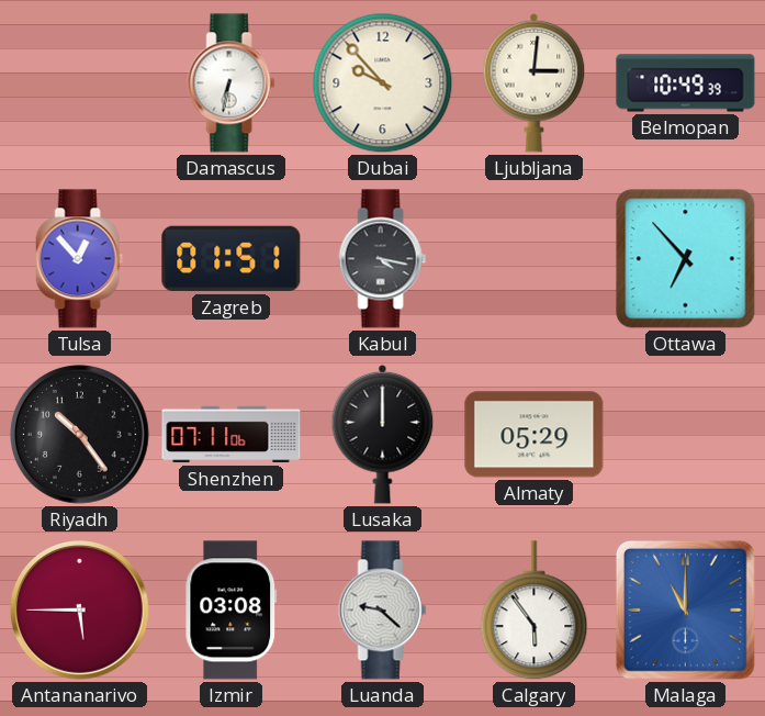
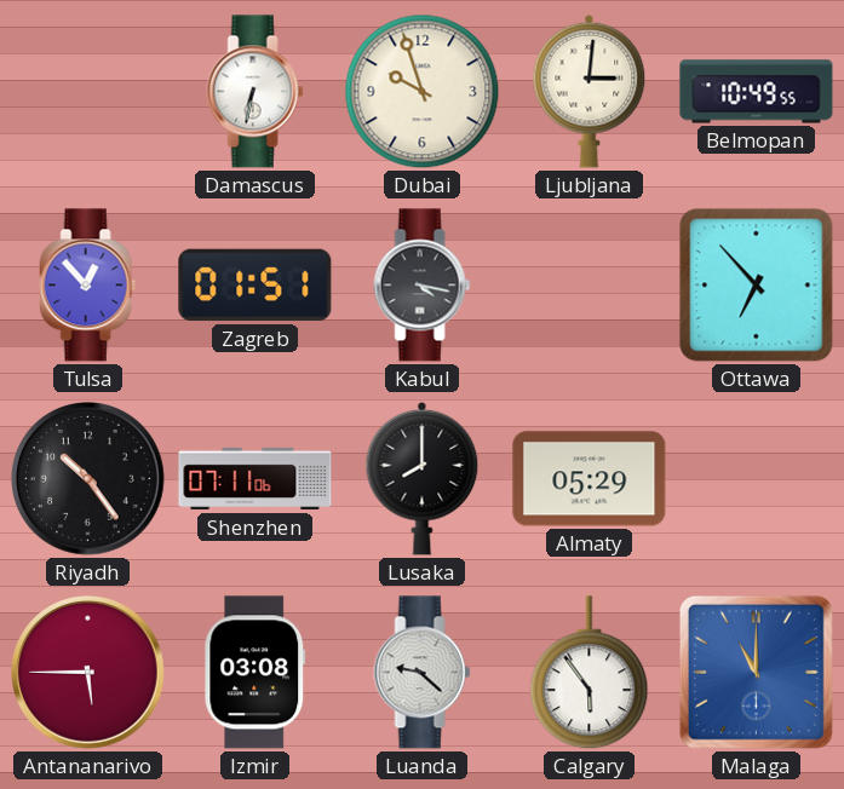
Dubai: 9:53 -> 9:57 (423, 92)
Belmopan: 10:49:39 -> 10:49:55 (757, 92)
Lusaka: 12:00 -> 8:00 (423, 478)
